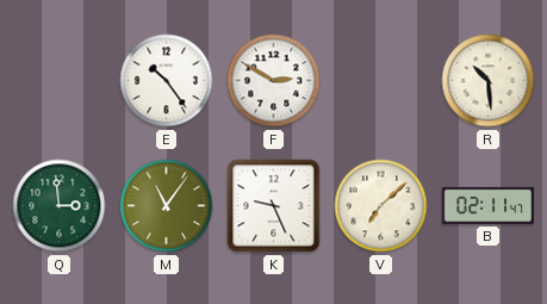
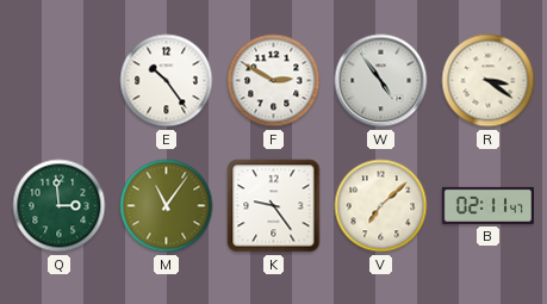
W: none -> 4:54 (381, 81)
R: 10:29 -> 3:21 (489, 81)
K: 9:26 -> 9:24 (274, 206)
